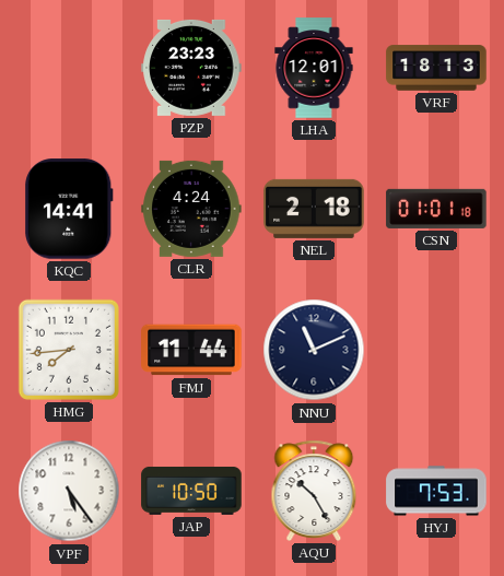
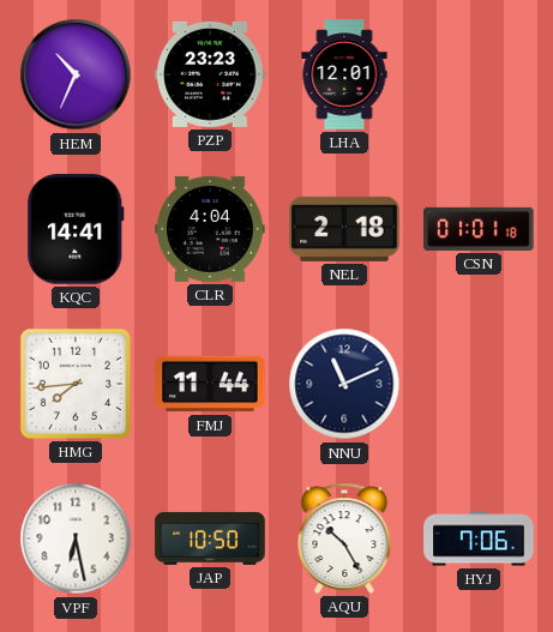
HEM: none -> 10:34 (76, 74)
VRF: 18:13 -> none (436, 68)
CLR: 4:24 -> 4:04 (210, 229)
VPF: 5:24 -> 6:28 (76, 538)
HYJ: 7:53 -> 7:06 (479, 538)
